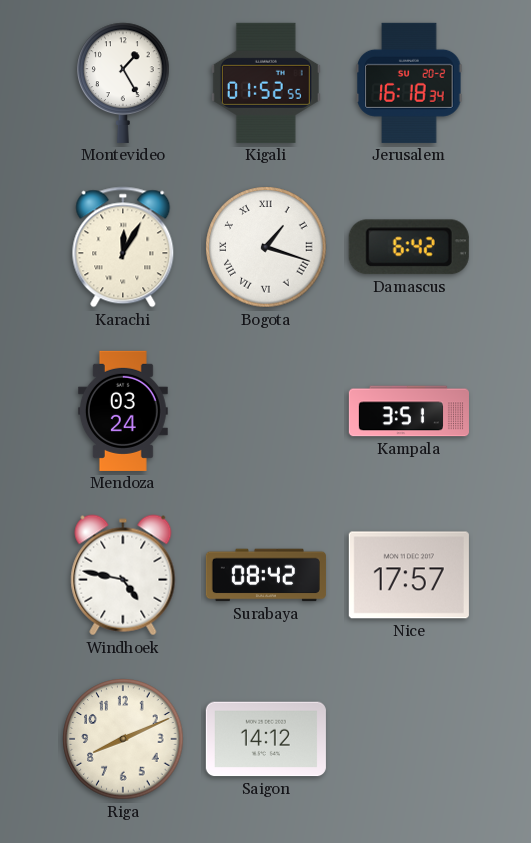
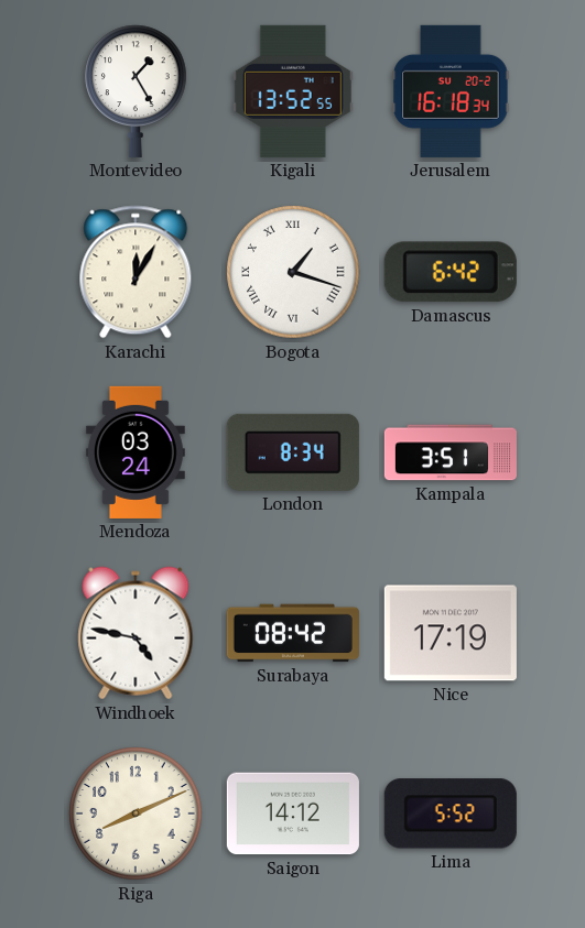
Kigali: 01:52 -> 13:52 (293, 91)
London: none -> 8:34 (293, 452)
Nice: 17:57 -> 17:19 (451, 633)
Lima: none -> 5:52 (451, 814)
